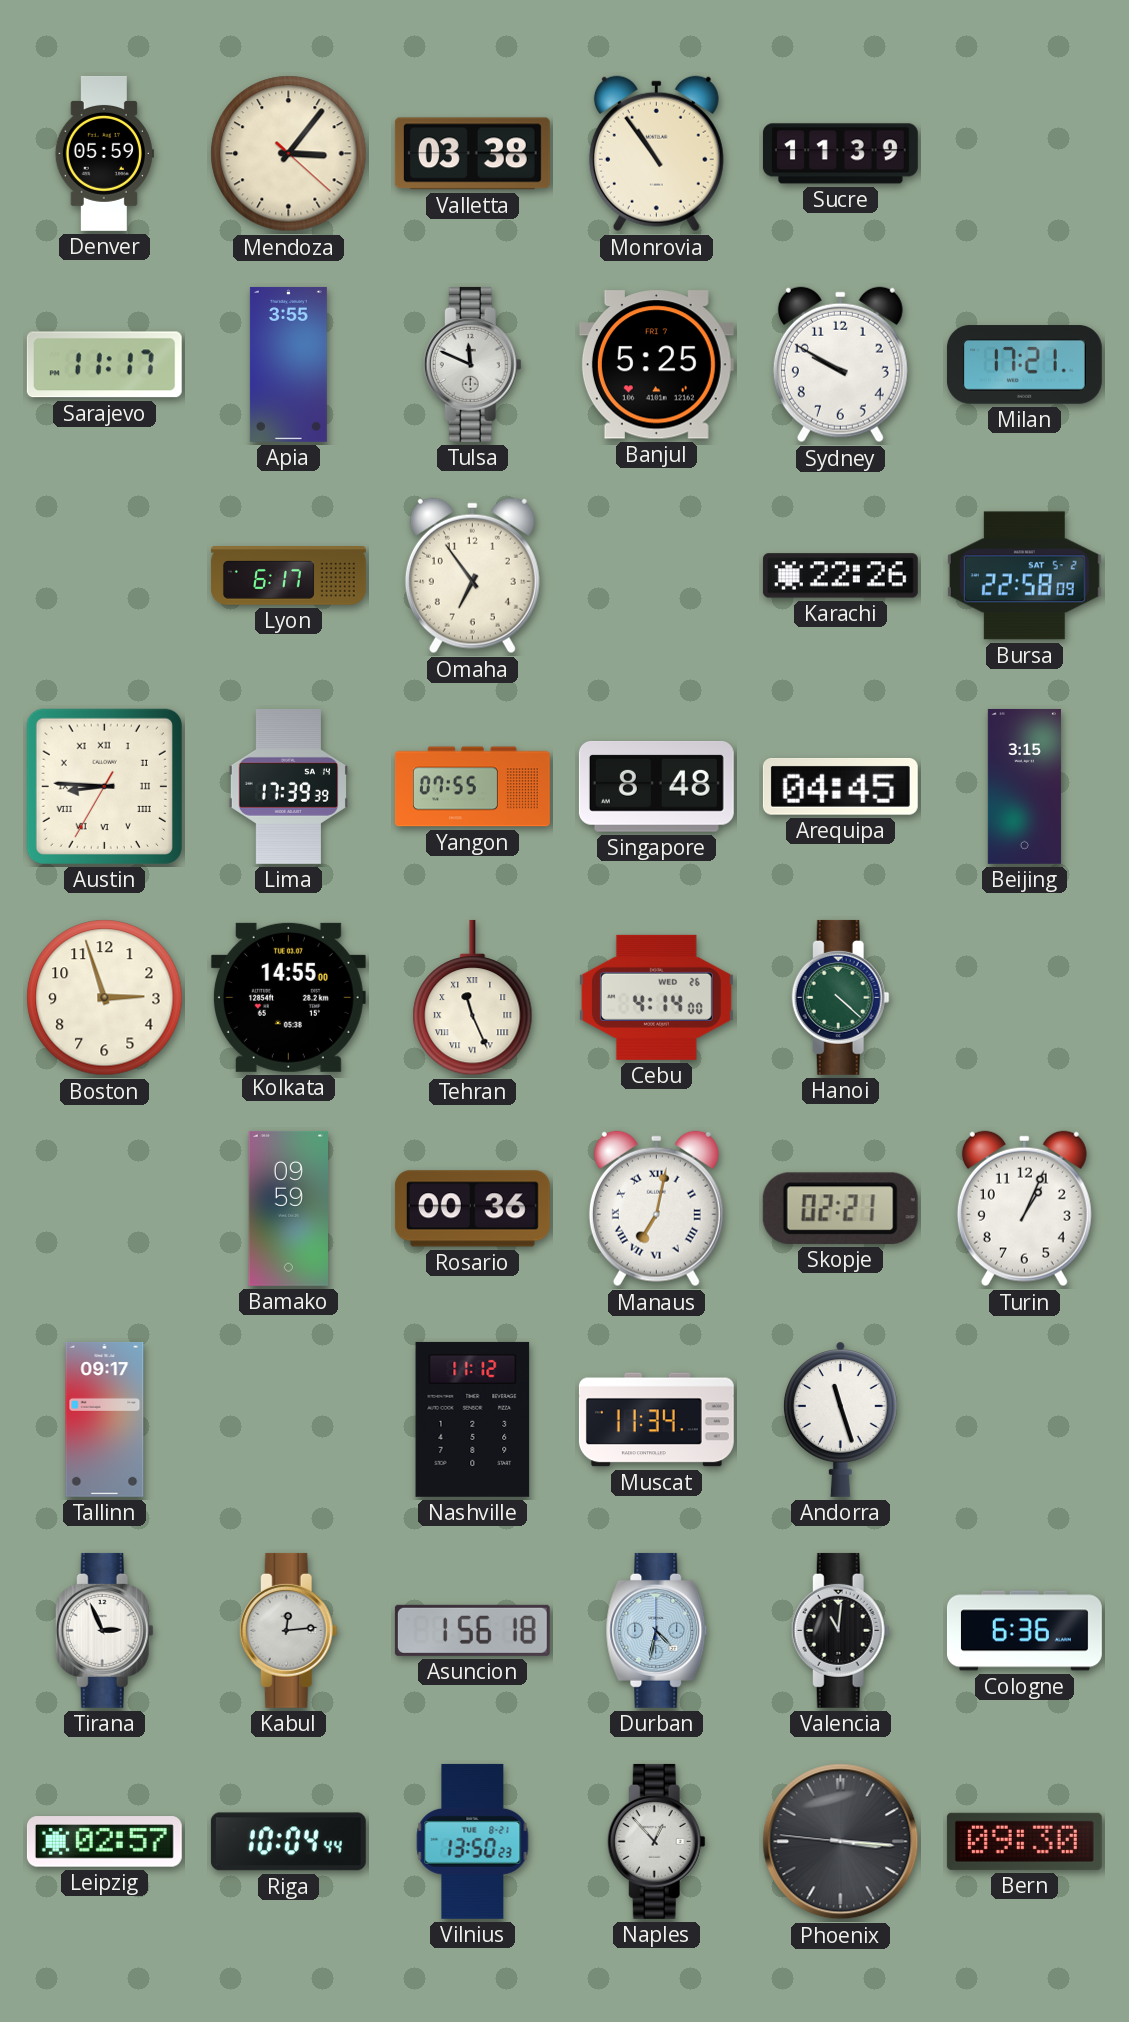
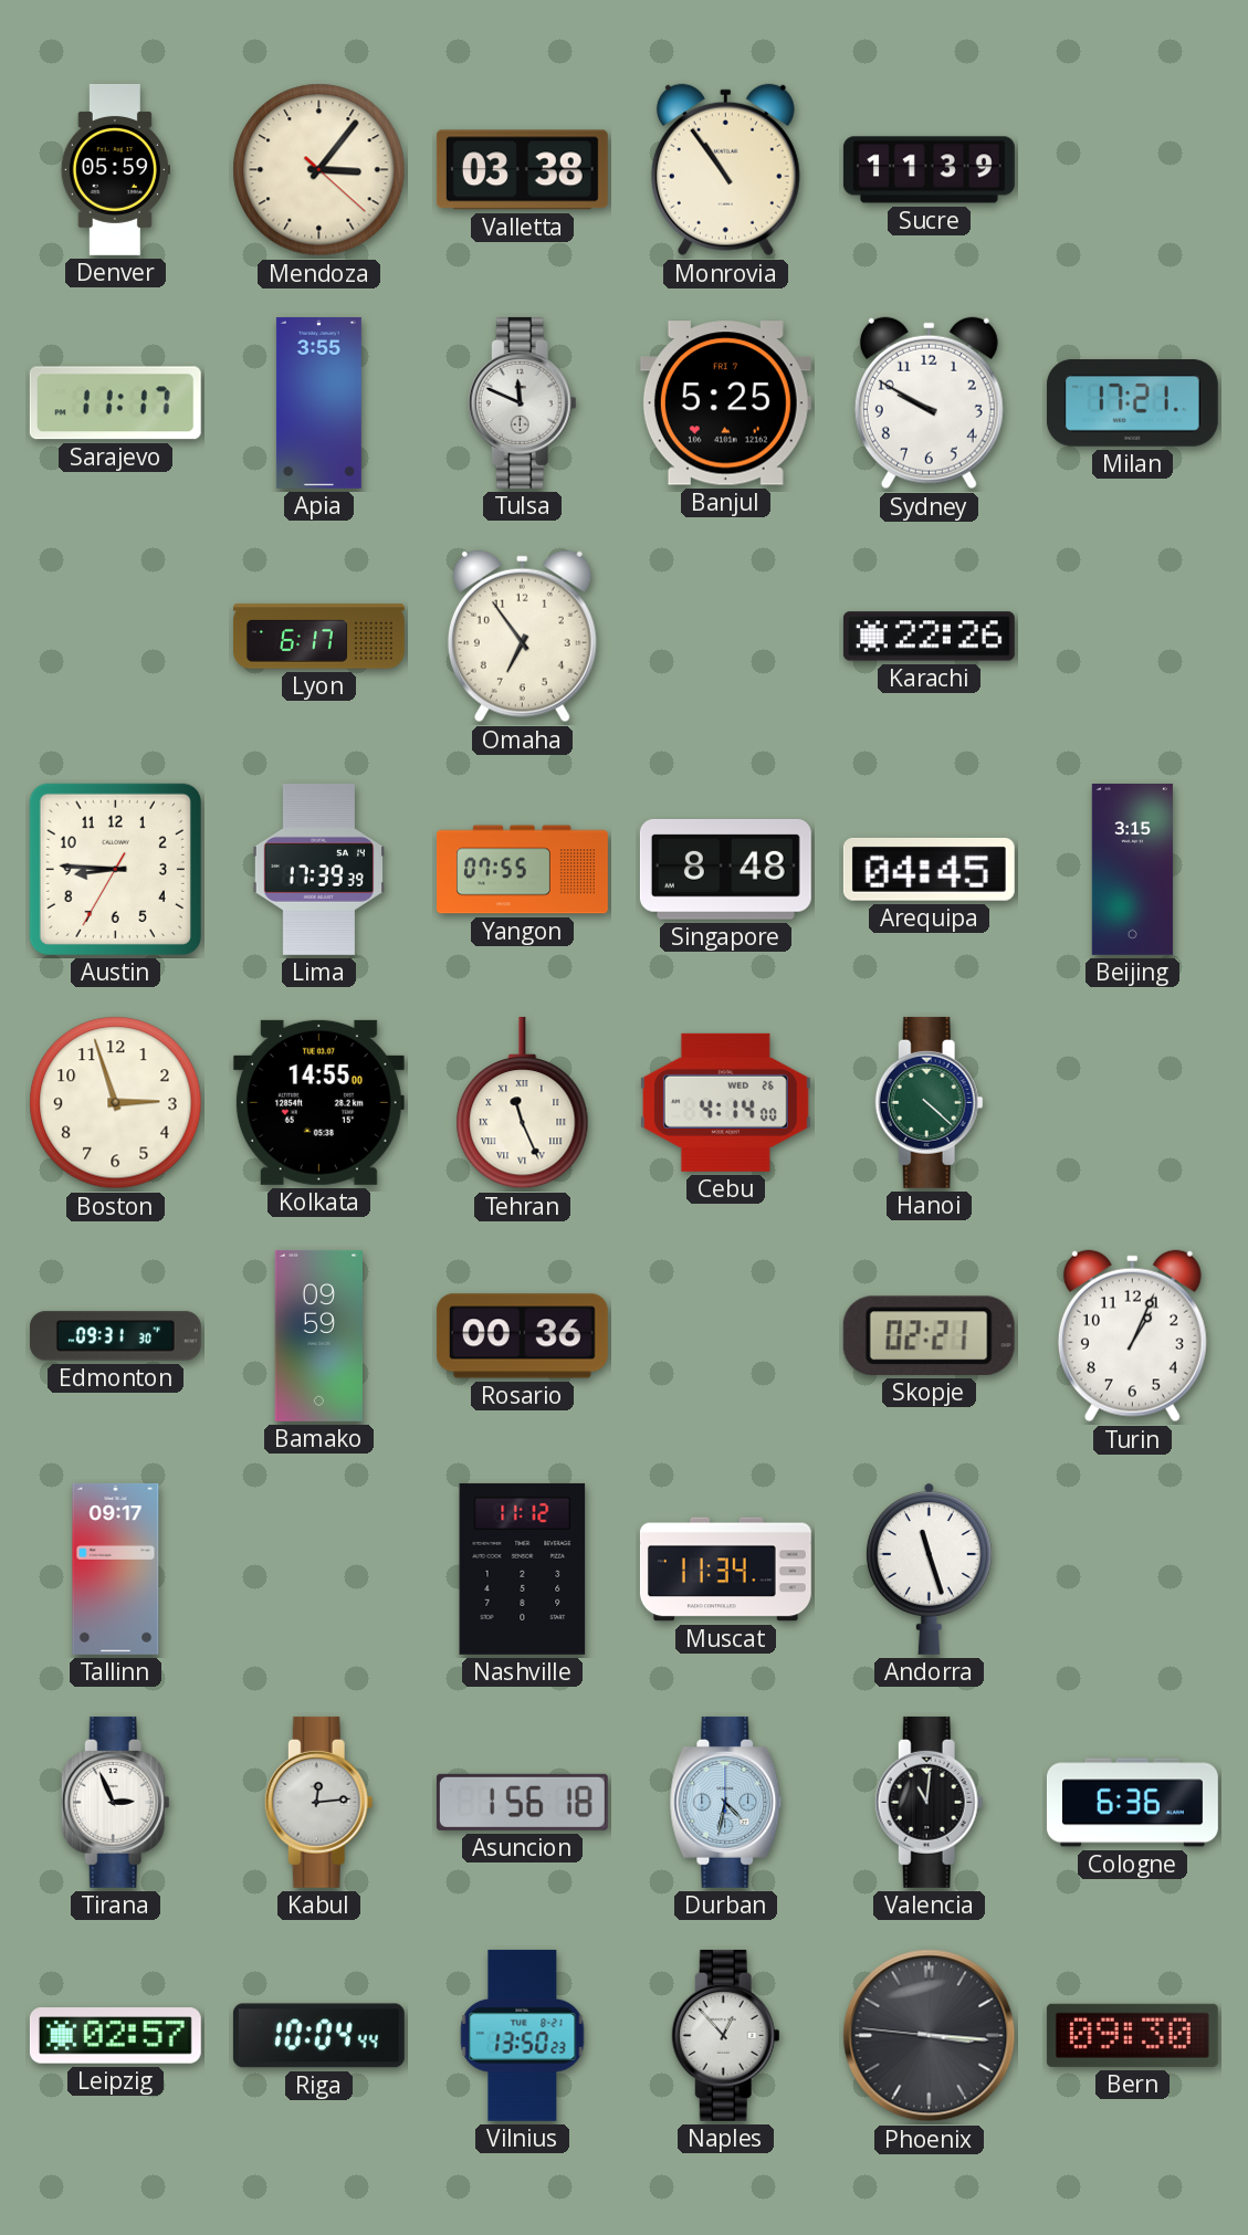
Bursa: 22:58 -> none (1024, 576)
Austin numerals: Roman -> Arabic (115, 869)
Edmonton: none -> 09:31 (115, 1336)
Manaus: 7:02 -> none (656, 1209)
